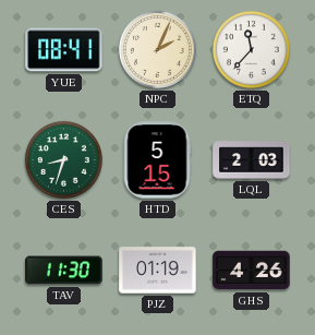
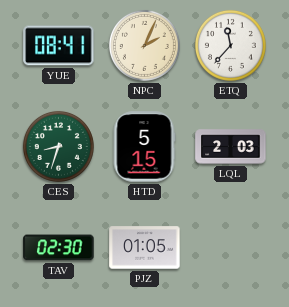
TAV: 11:30 -> 02:30 (59, 248)
PJZ: 01:19 -> 01:05 (145, 248)
GHS: 4:26 -> none (252, 271)
